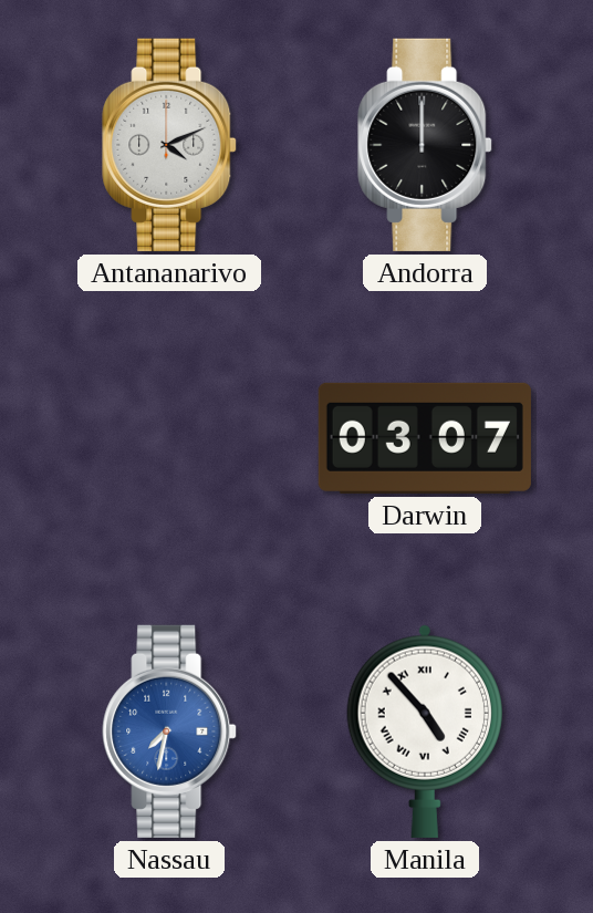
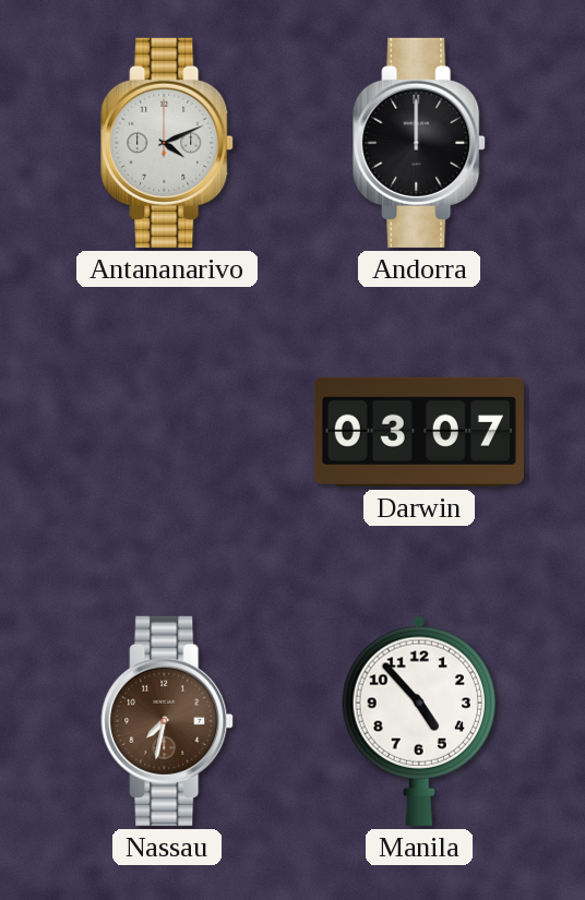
Nassau dial: blue -> brown (167, 721)
Manila numerals: Roman -> Arabic (419, 721)
